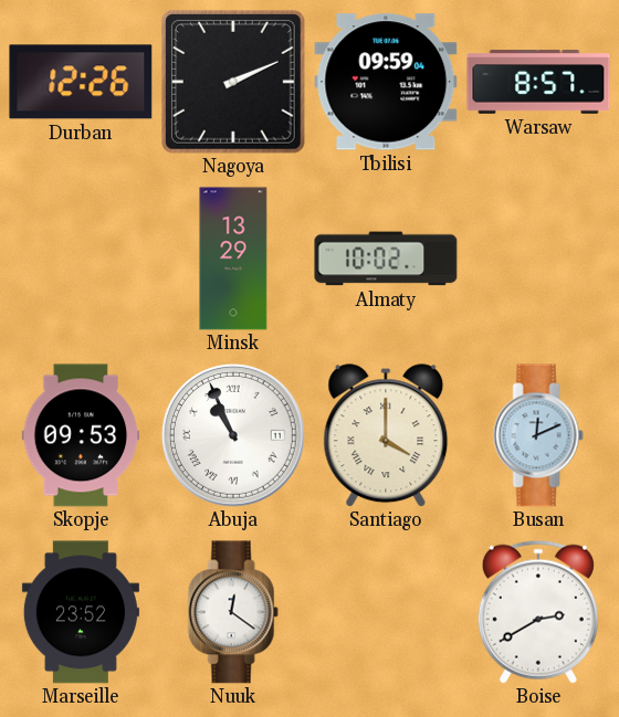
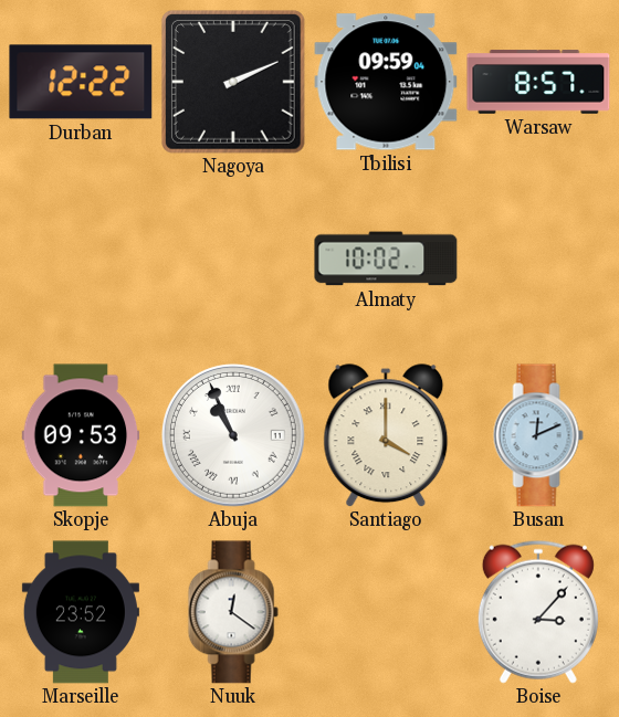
Durban: 12:26 -> 12:22 (81, 82)
Minsk: 13:29 -> none (233, 259)
Boise: 2:40 -> 3:07 (538, 612)
